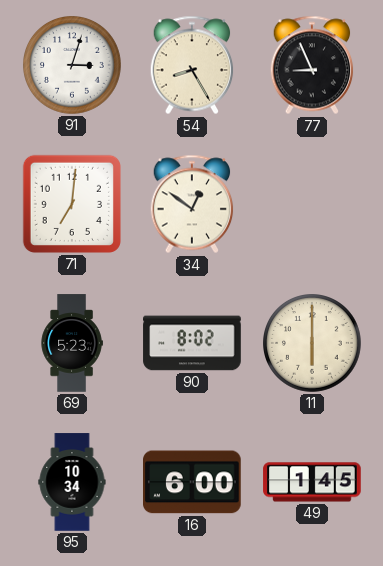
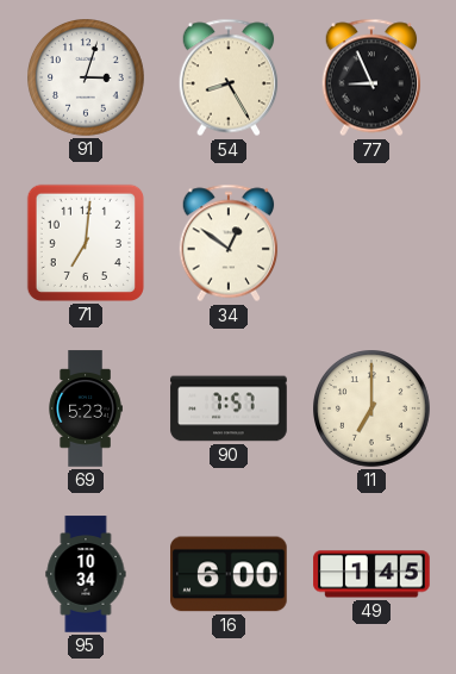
90: 8:02 -> 7:57 (229, 408)
11: 6:00 -> 7:00 (373, 410)
